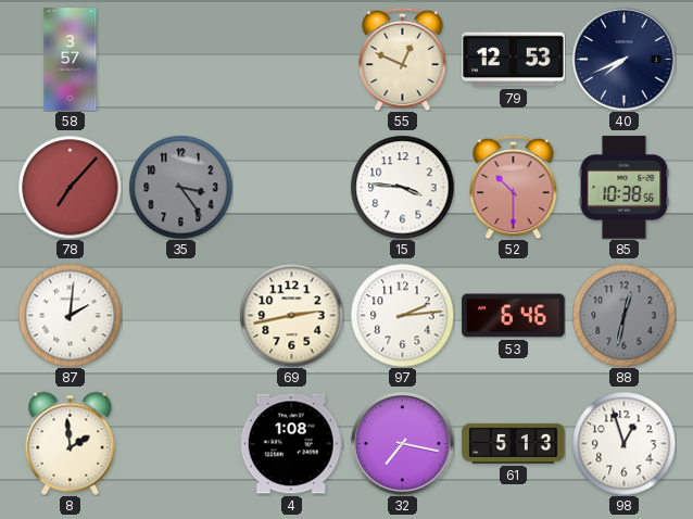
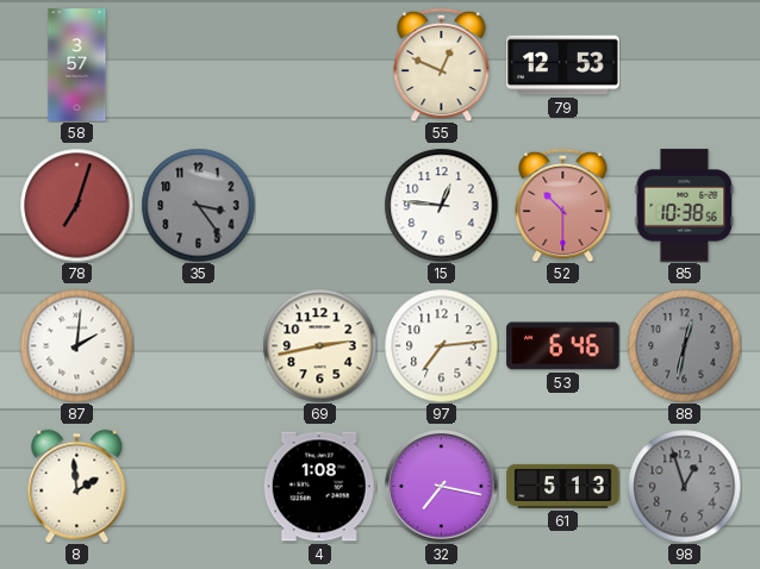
40: 7:41 -> none (625, 60)
78: 7:07 -> 7:03 (76, 205)
15: 3:46 -> 12:46 (441, 205)
97: 2:14 -> 7:14 (441, 345)
98 dial: white -> grey (684, 486)
